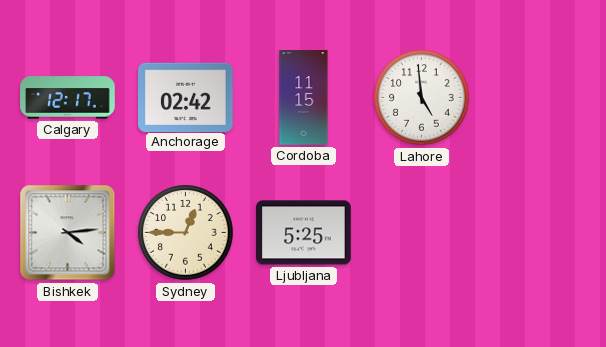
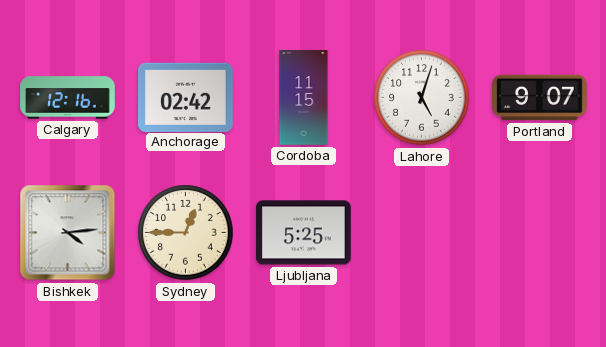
Calgary: 12:17 -> 12:16 (68, 98)
Lahore: 4:59 -> 5:03 (422, 98)
Portland: none -> 9:07 (540, 98)
